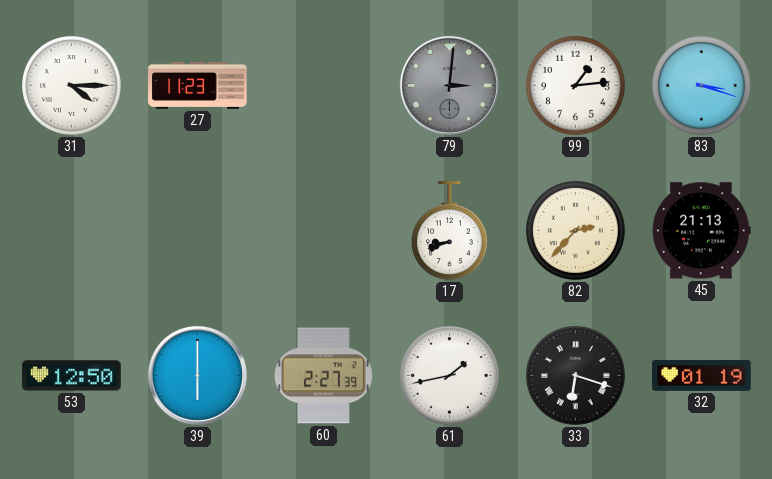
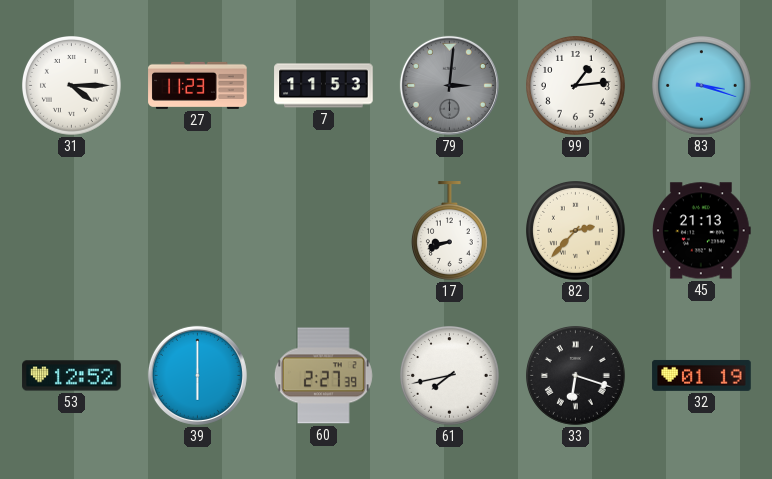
7: none -> 11:53 (324, 86)
53: 12:50 -> 12:52 (72, 376)
61: 1:43 -> 7:43 (450, 376)
